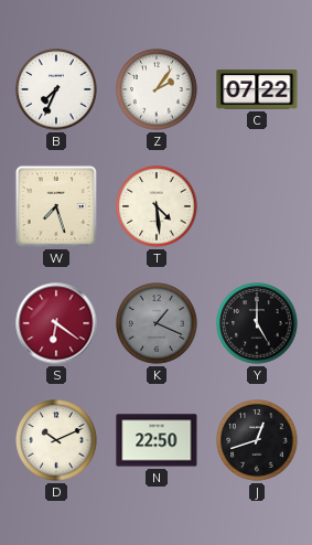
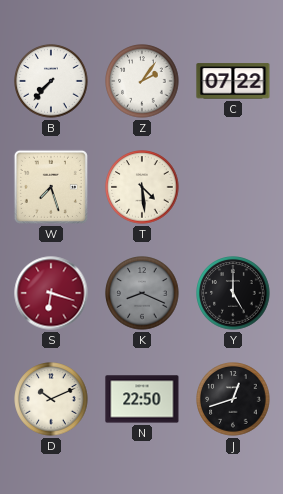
B: 7:34 -> 7:37 (51, 81)
S: 6:21 -> 6:18 (51, 293)
K: 1:19 -> 8:19 (142, 293)
